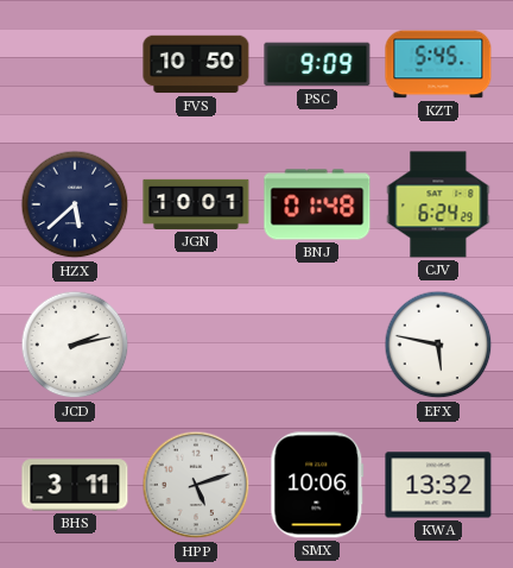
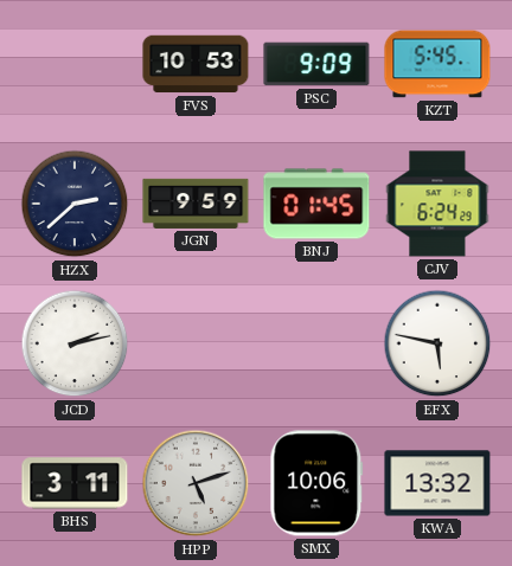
FVS: 10:50 -> 10:53 (196, 64)
HZX: 5:38 -> 2:38 (75, 204)
JGN: 10:01 -> 9:59 (196, 204)
BNJ: 01:48 -> 01:45 (316, 204)
